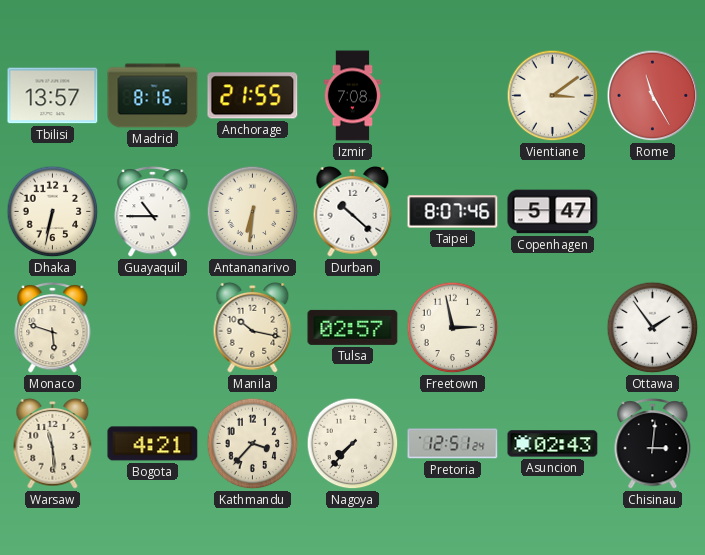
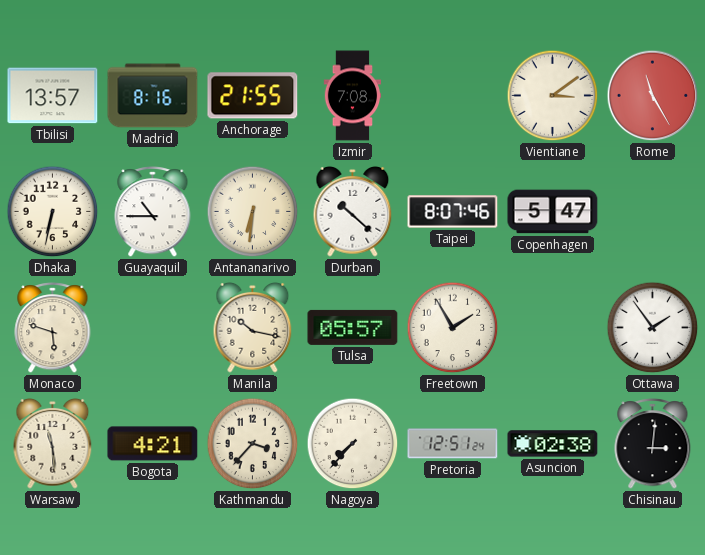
Tulsa: 02:57 -> 05:57 (353, 327)
Freetown: 2:58 -> 1:55 (453, 328)
Asuncion: 02:43 -> 02:38 (553, 444)
